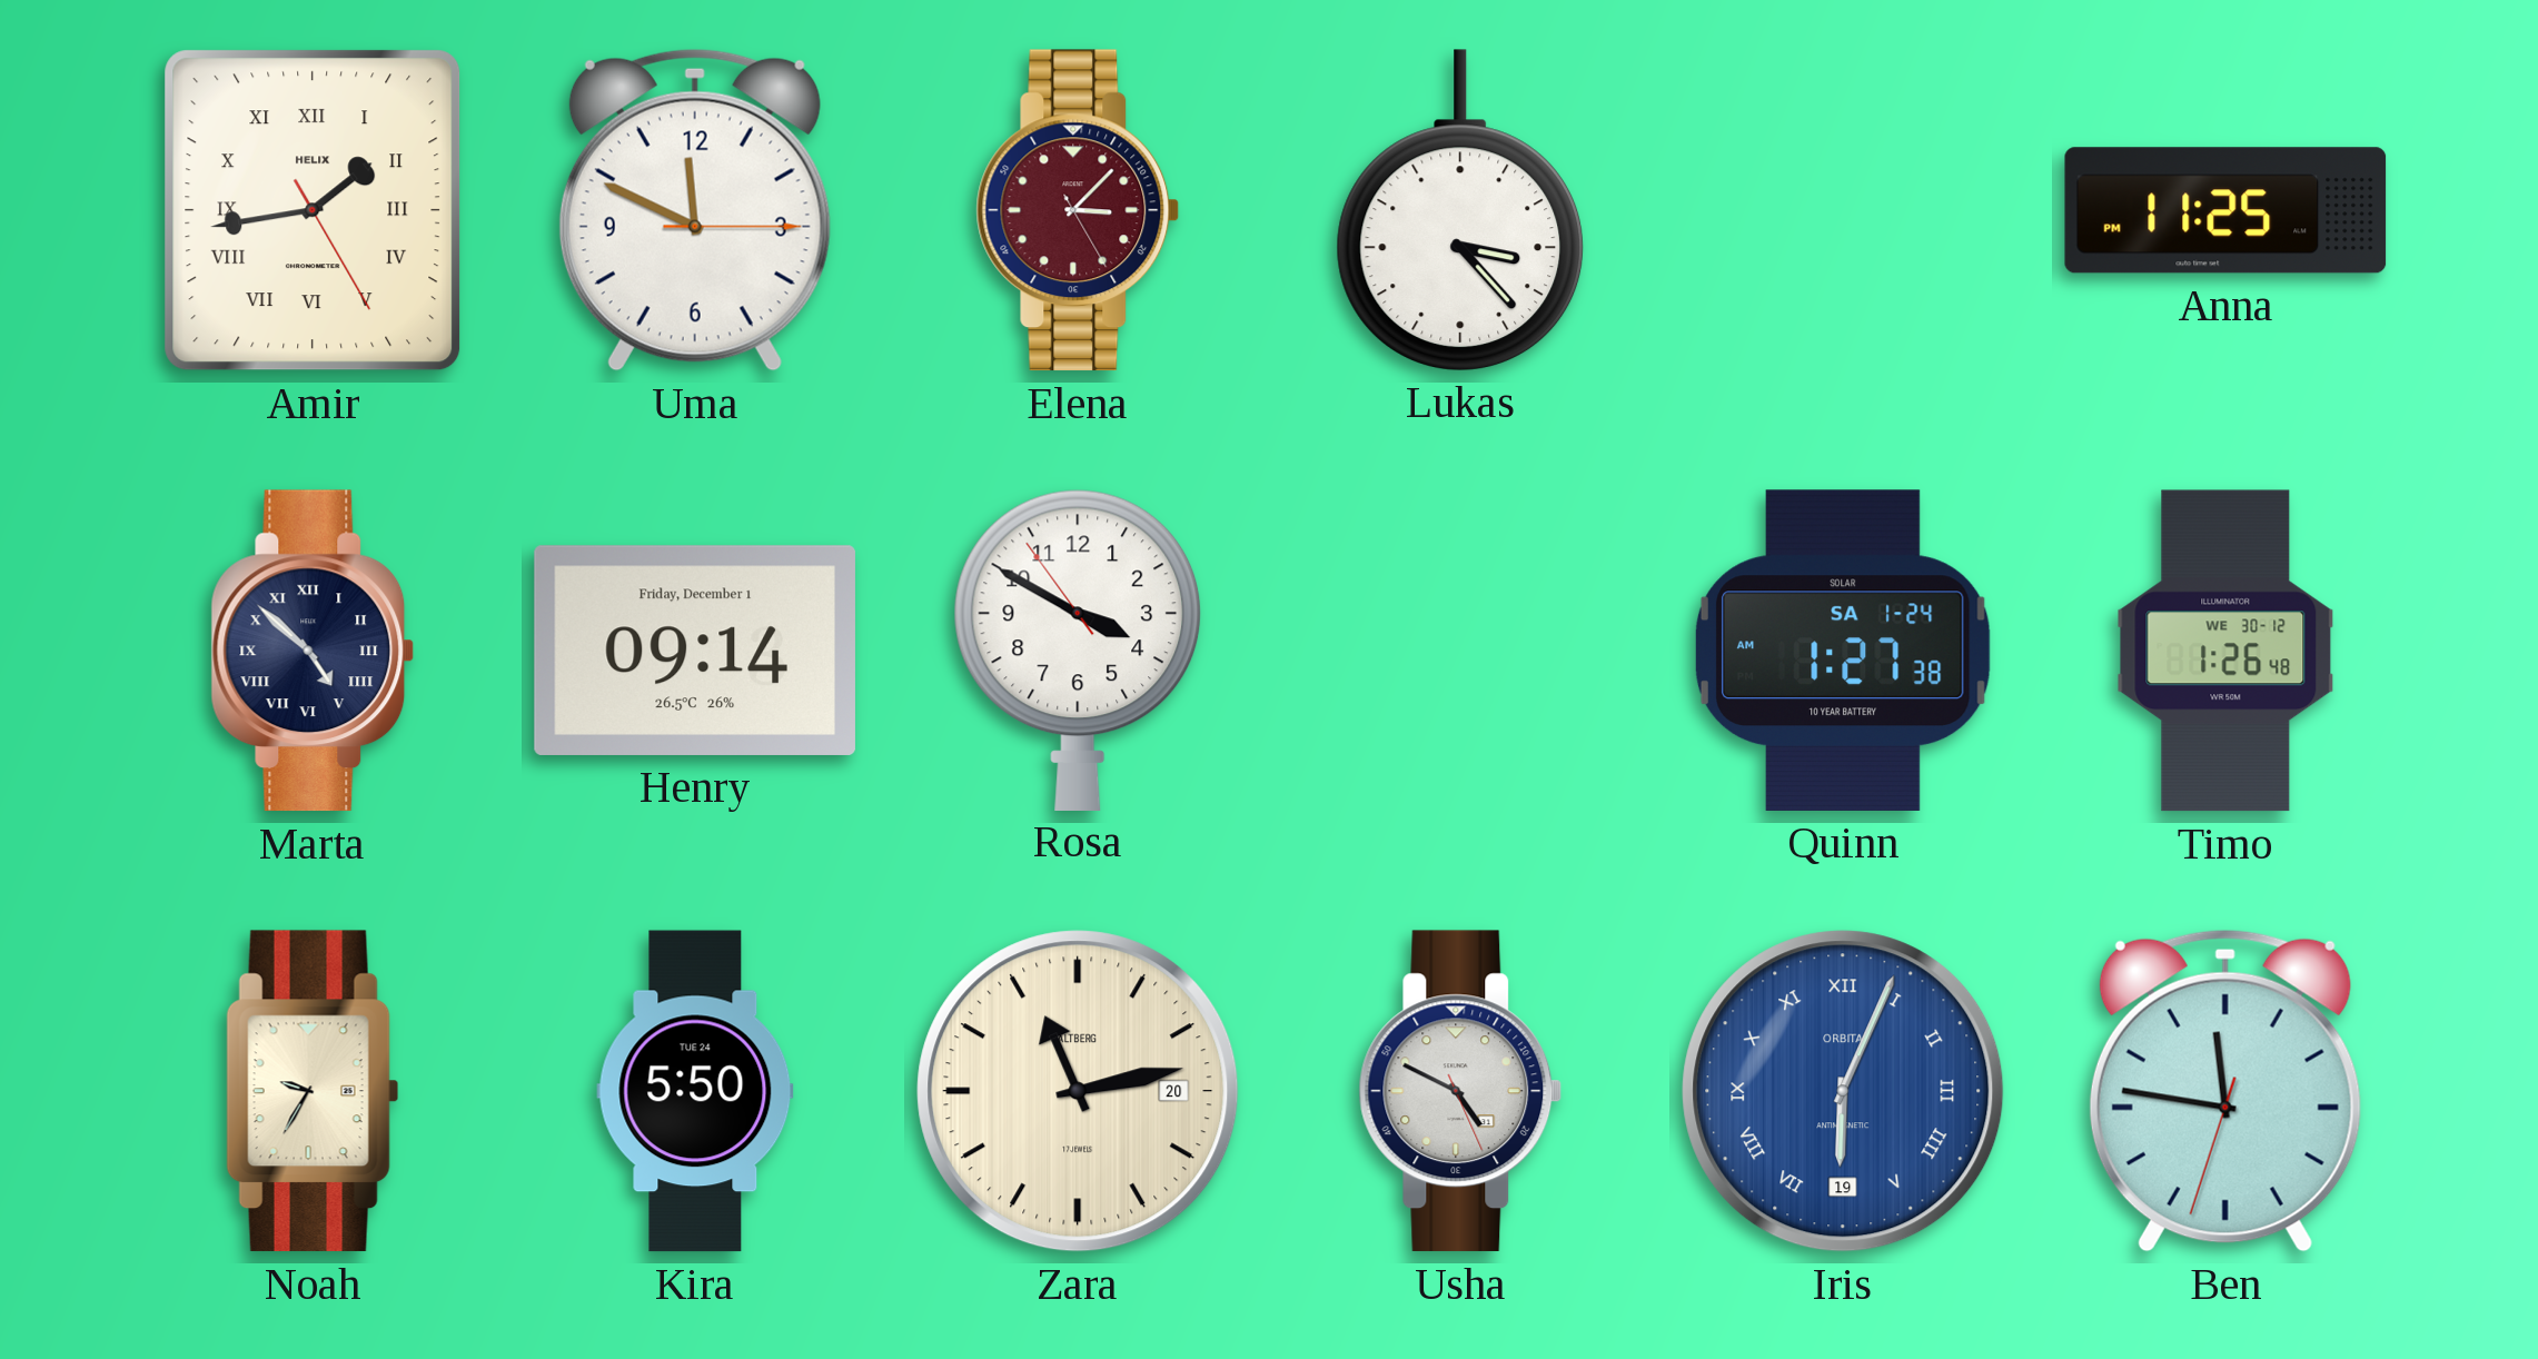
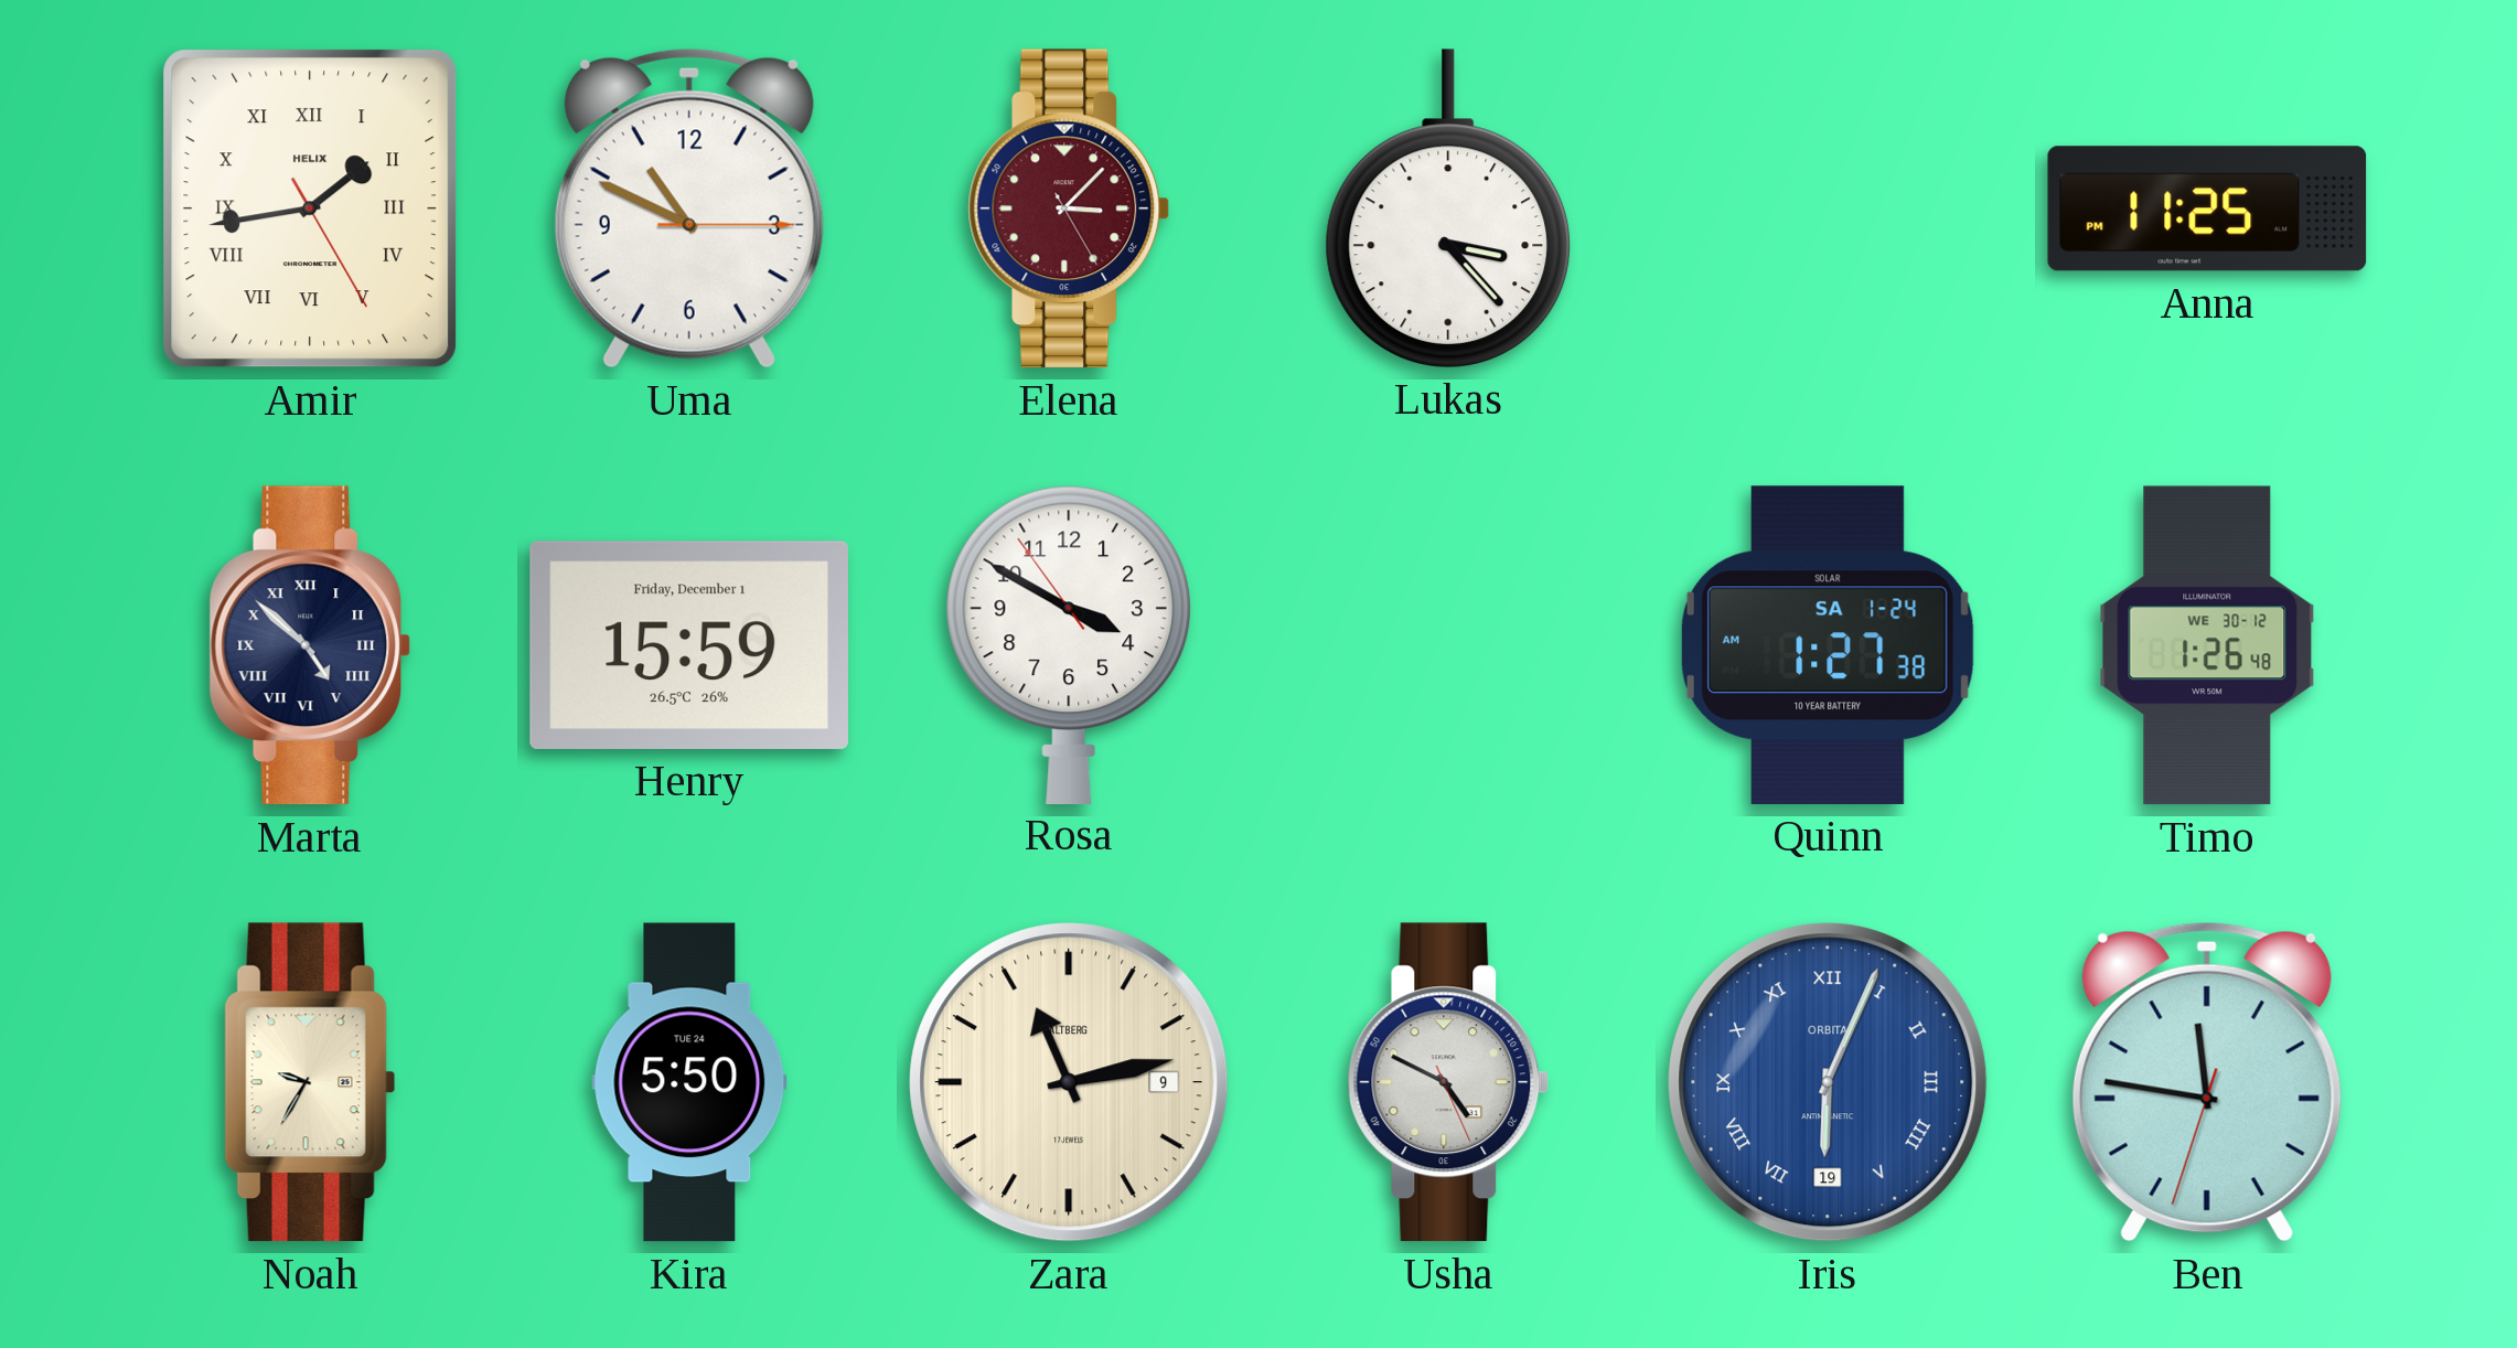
Uma: 11:49 -> 10:49 (689, 208)
Henry: 09:14 -> 15:59 (689, 645)
Zara date: 20 -> 9 (1069, 1082)
